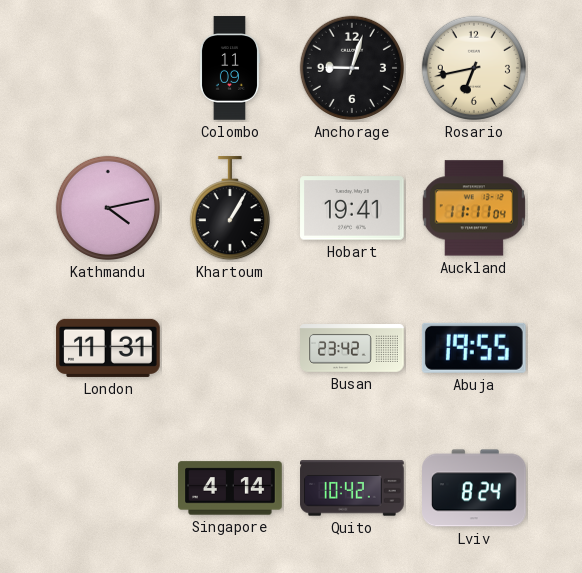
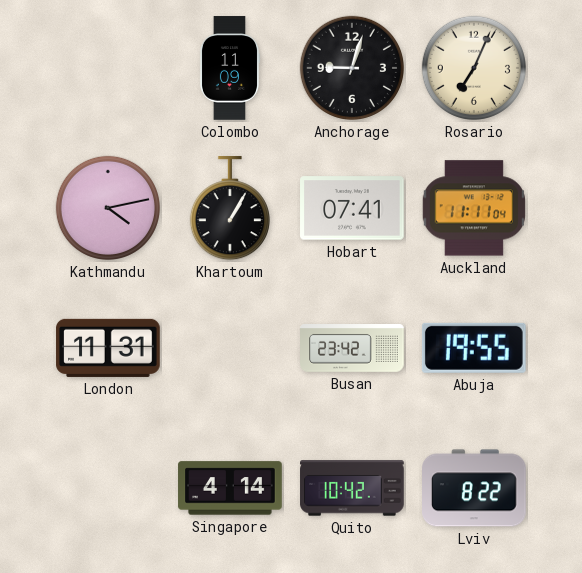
Rosario: 6:43 -> 7:04 (474, 68)
Hobart: 19:41 -> 07:41 (352, 208)
Lviv: 8:24 -> 8:22 (475, 488)
